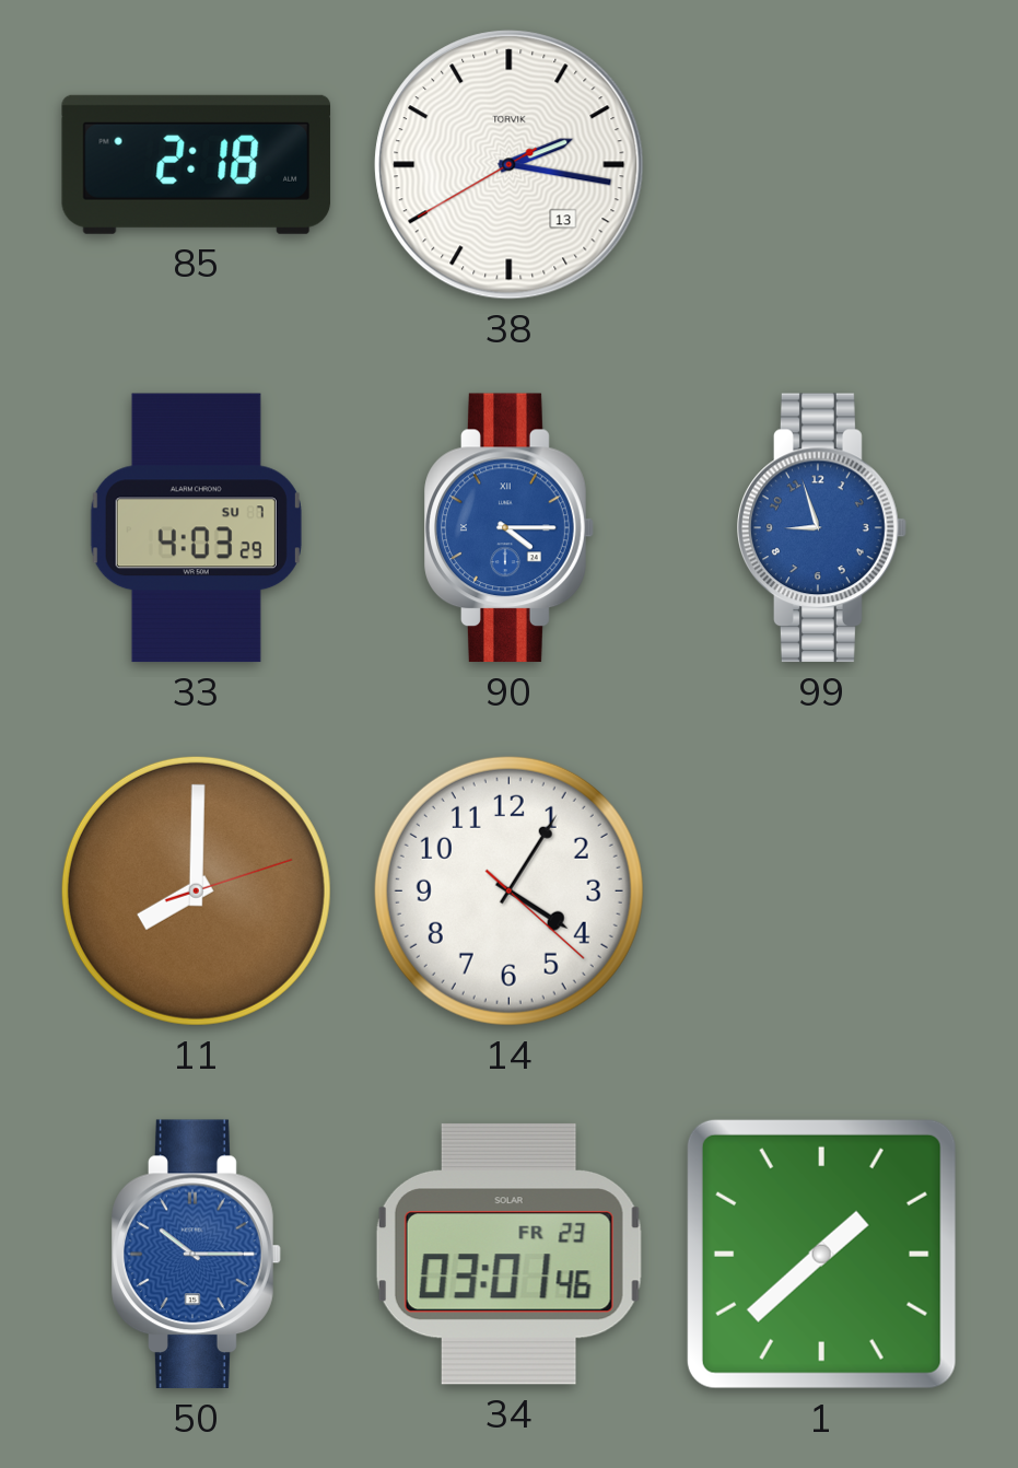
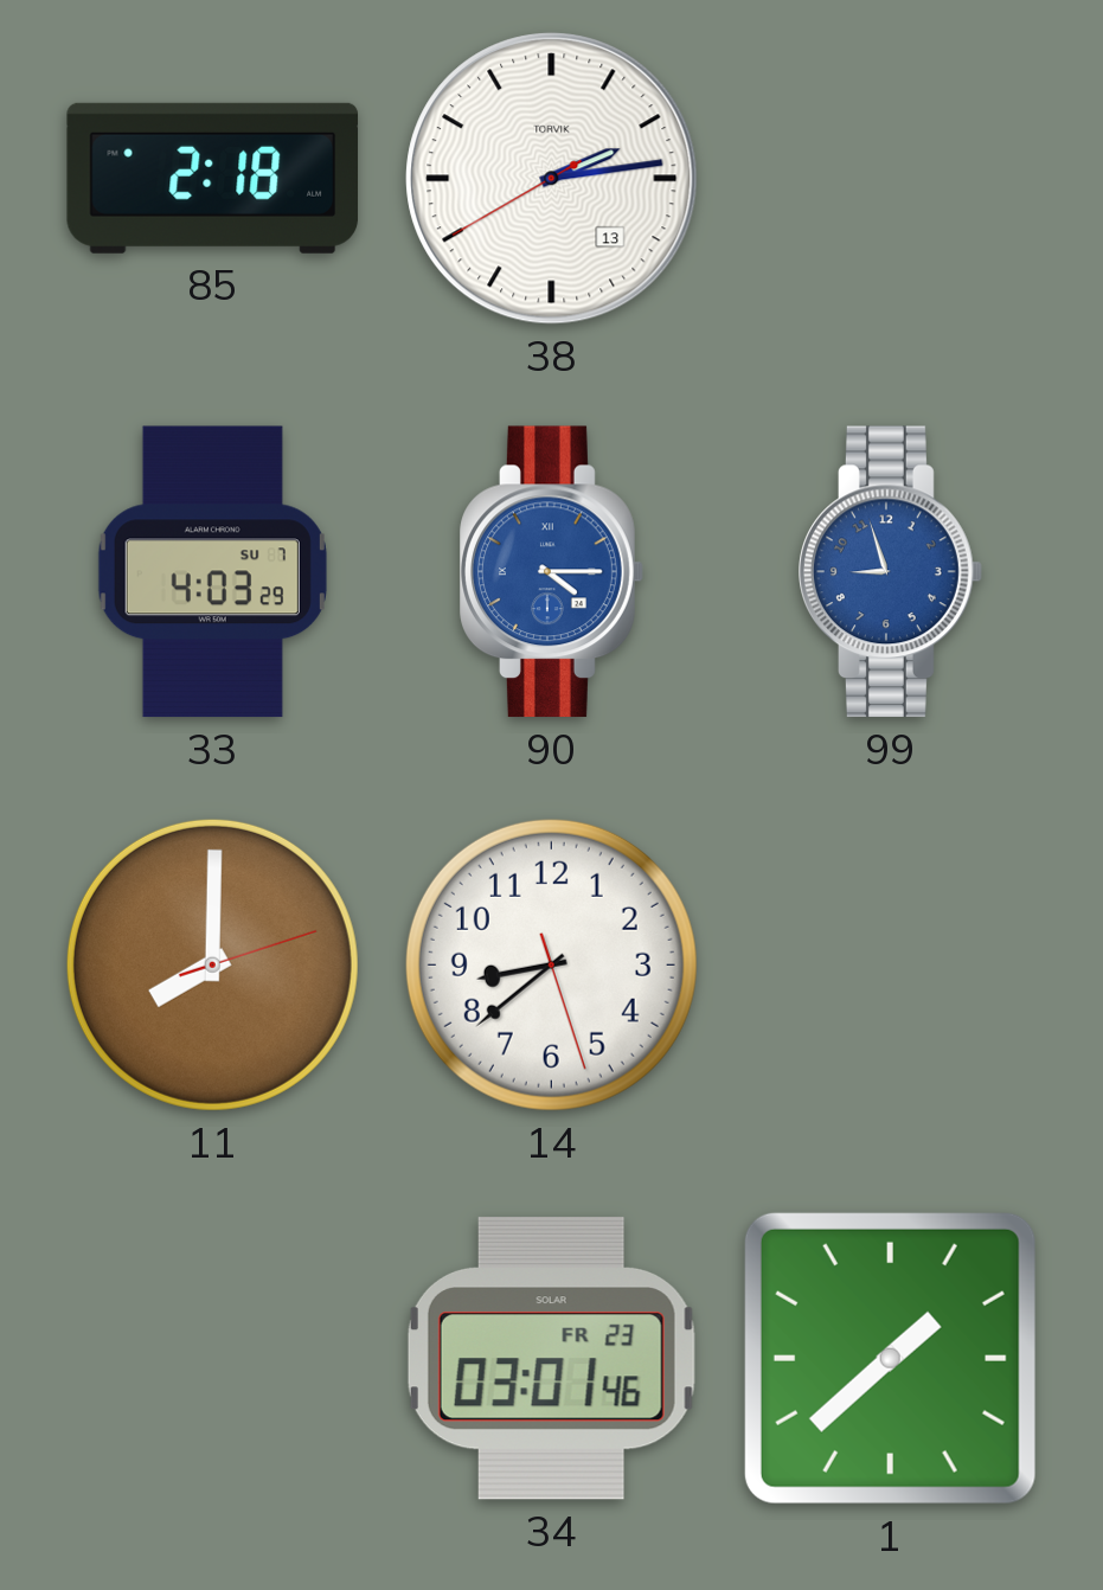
38: 2:16 -> 2:13 (552, 179)
14: 4:05 -> 8:38 (551, 964)
50: 10:15 -> none (197, 1255)
